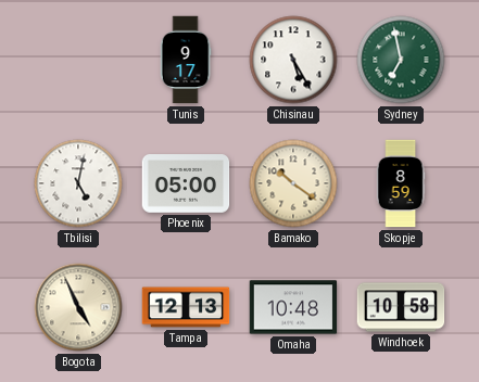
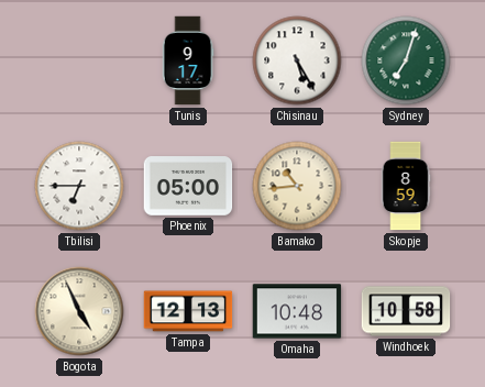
Sydney: 6:58 -> 7:03 (406, 60)
Tbilisi: 5:02 -> 6:45 (79, 186)
Bamako: 10:21 -> 10:44 (297, 186)
